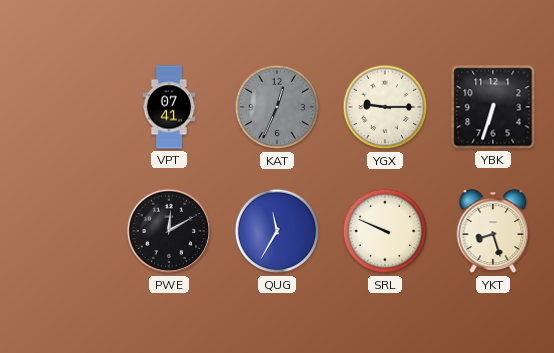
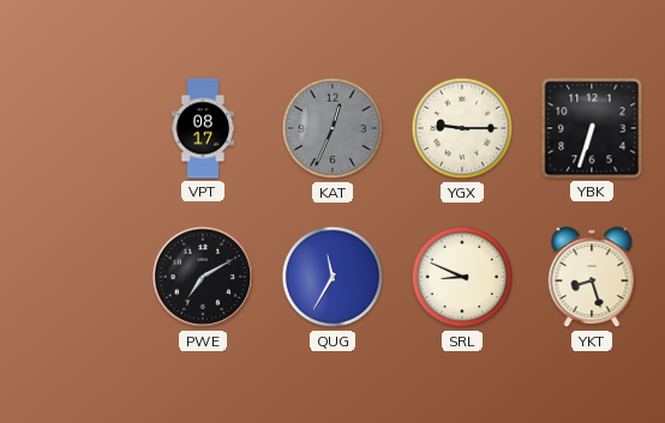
VPT: 07:41 -> 08:17 (203, 128)
PWE: 12:10 -> 7:10 (203, 277)
SRL: 9:49 -> 8:49 (462, 277)
